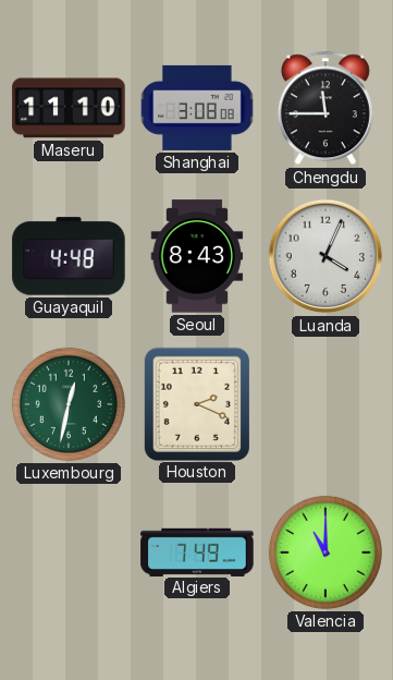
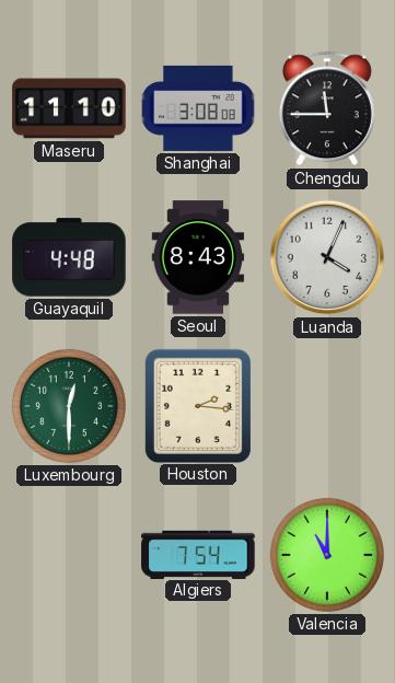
Luxembourg: 12:32 -> 12:30 (69, 406)
Houston: 2:19 -> 2:16 (198, 405)
Algiers: 7:49 -> 7:54 (198, 554)
